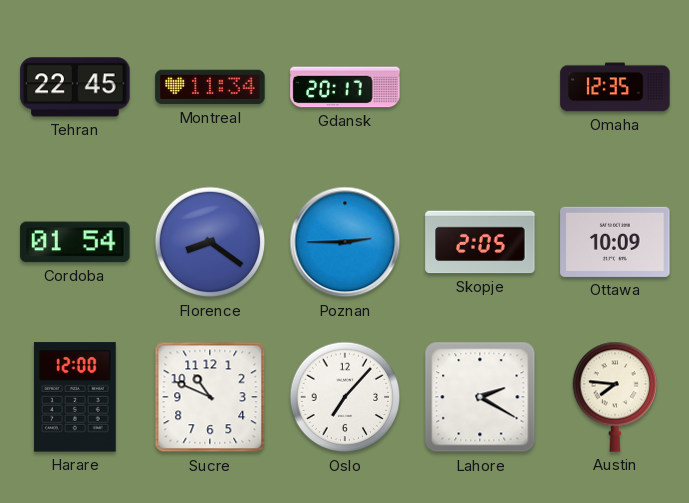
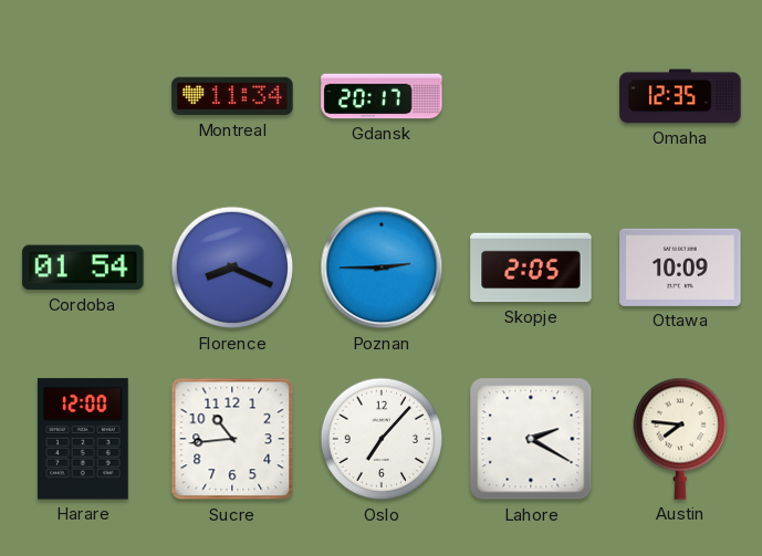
Tehran: 22:45 -> none (75, 87)
Florence: 8:21 -> 8:19 (232, 267)
Sucre: 10:49 -> 10:44 (232, 439)
